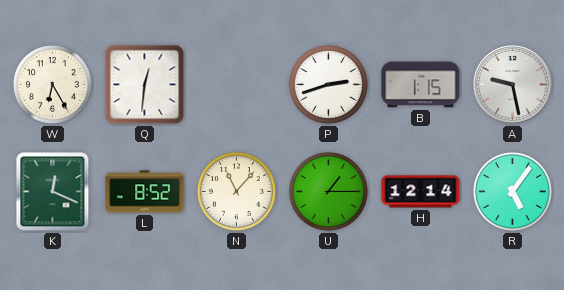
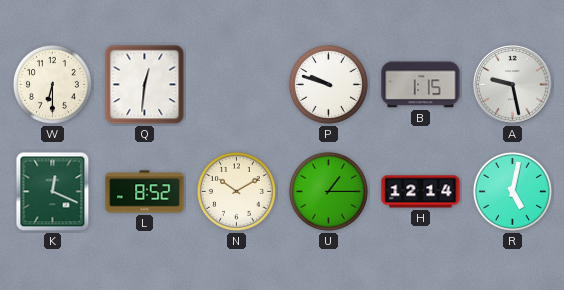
W: 6:25 -> 6:30 (52, 84)
P: 2:42 -> 9:48 (328, 84)
N: 11:07 -> 10:10 (236, 191)
R: 5:06 -> 5:02 (512, 191)
